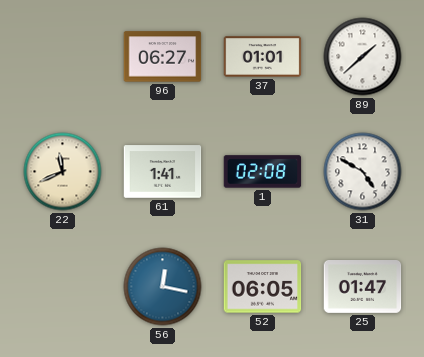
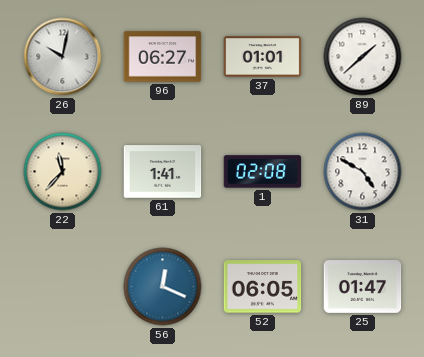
26: none -> 10:02 (63, 57)
22: 11:41 -> 11:37 (63, 172)
56: 12:17 -> 12:19 (163, 287)
